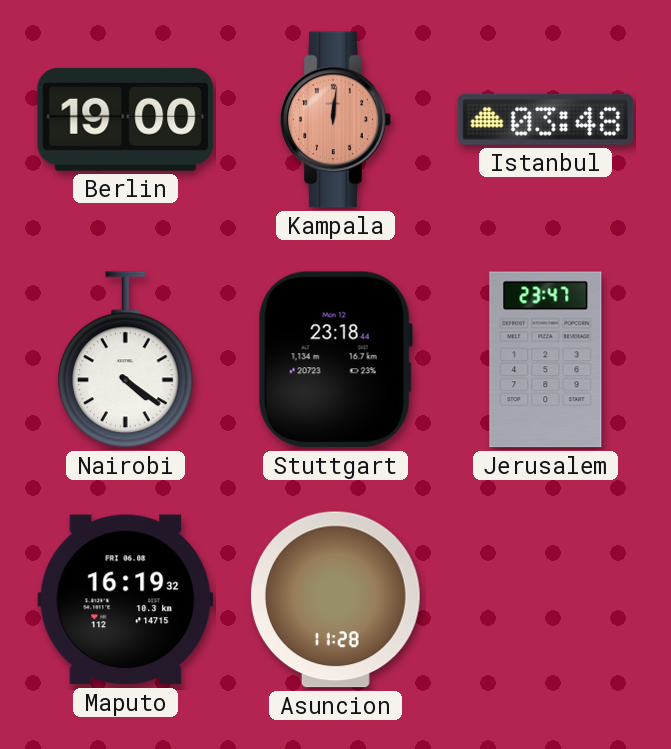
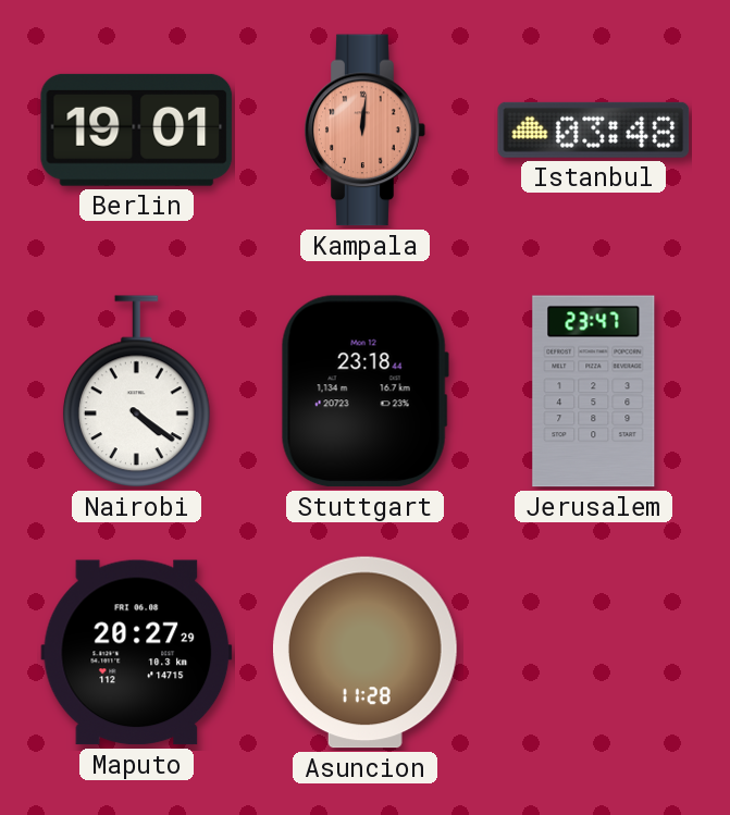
Berlin: 19:00 -> 19:01 (137, 129)
Maputo: 16:19 -> 20:27 (137, 653)
